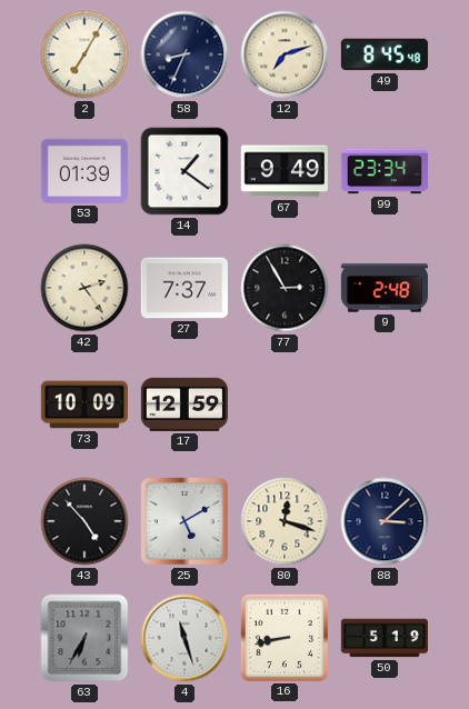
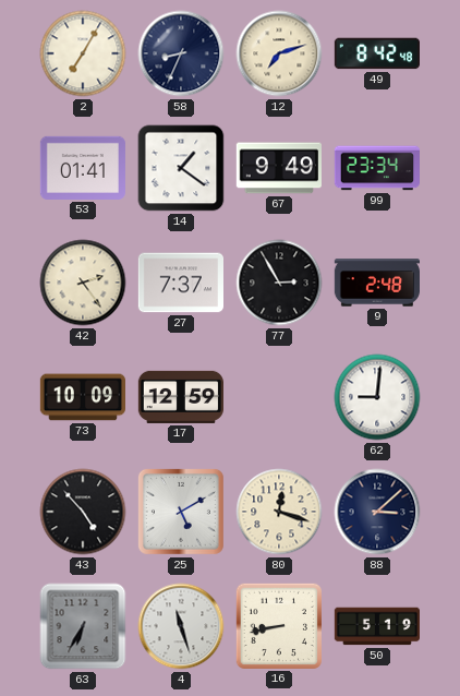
49: 8:45 -> 8:42 (376, 53)
53: 01:39 -> 01:41 (83, 168)
62: none -> 9:01 (377, 397)
